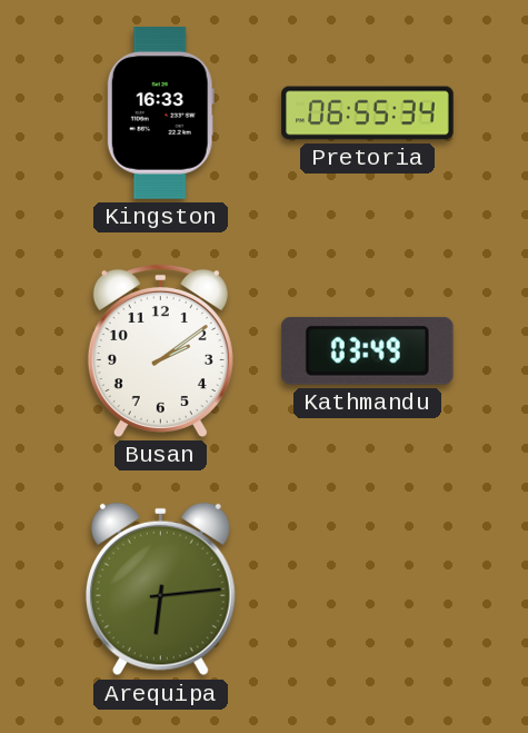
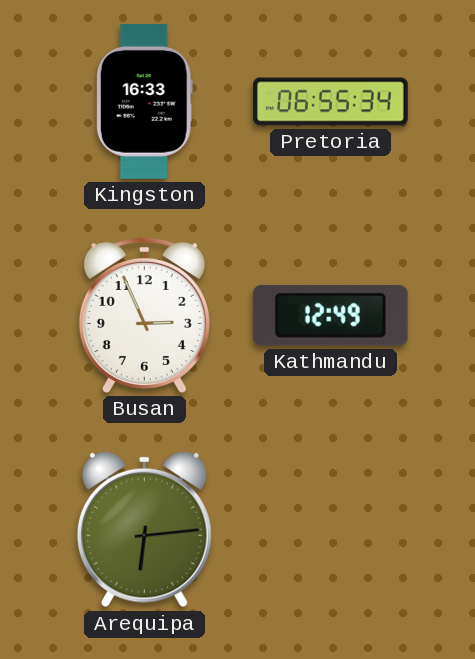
Busan: 2:09 -> 2:56 (144, 315)
Kathmandu: 03:49 -> 12:49 (330, 315)
